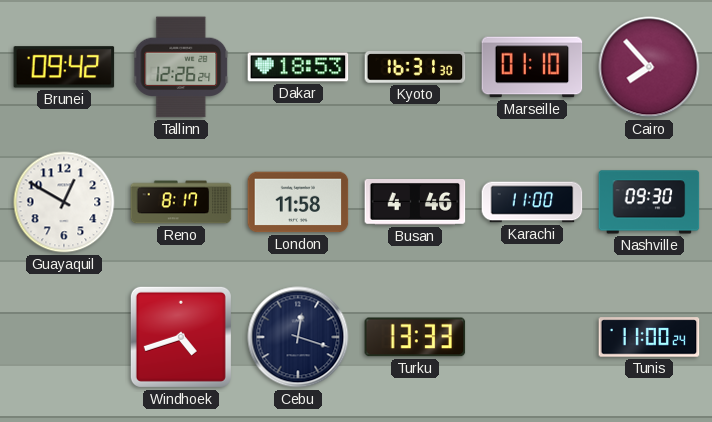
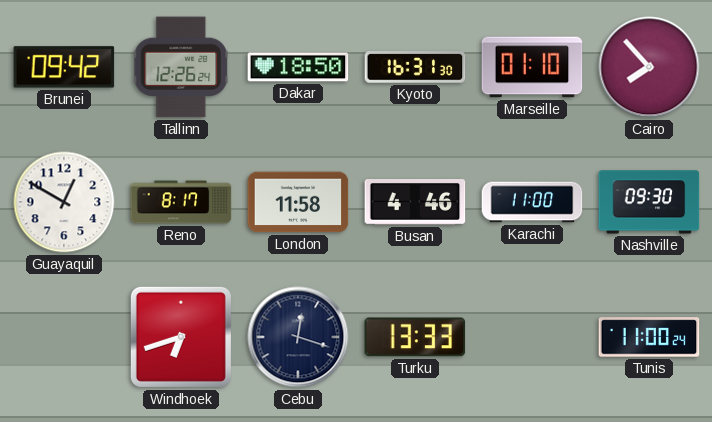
Dakar: 18:53 -> 18:50 (298, 67)
Windhoek: 4:42 -> 6:42 (181, 337)
